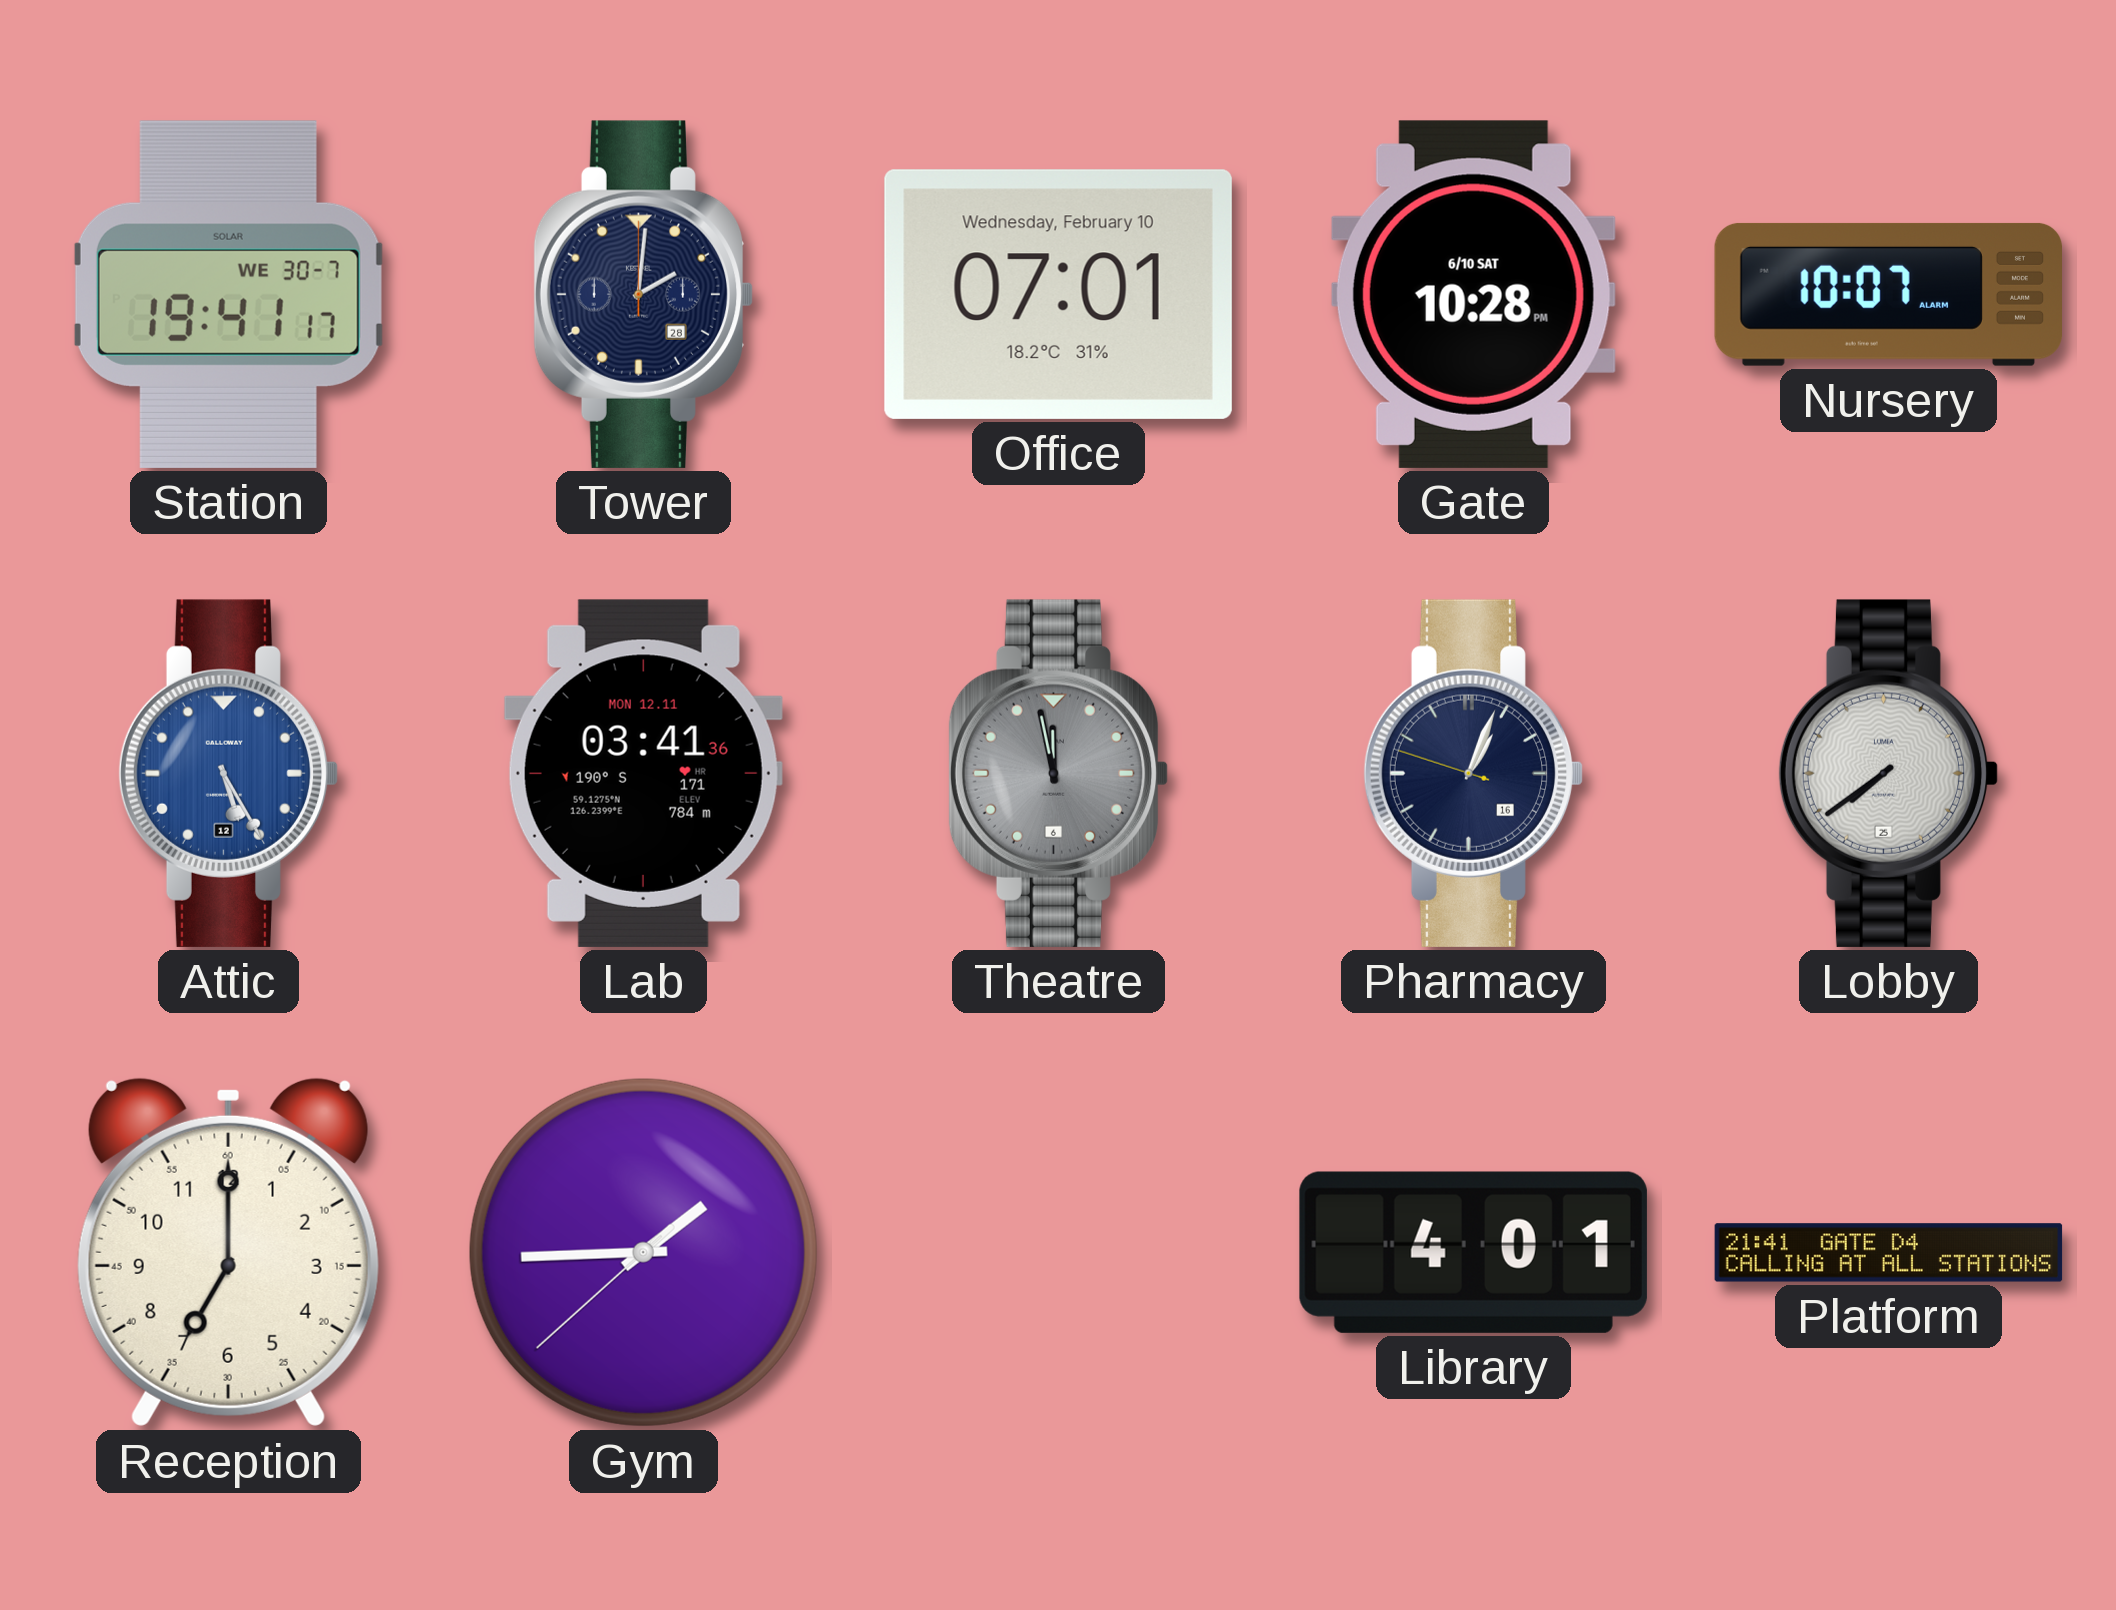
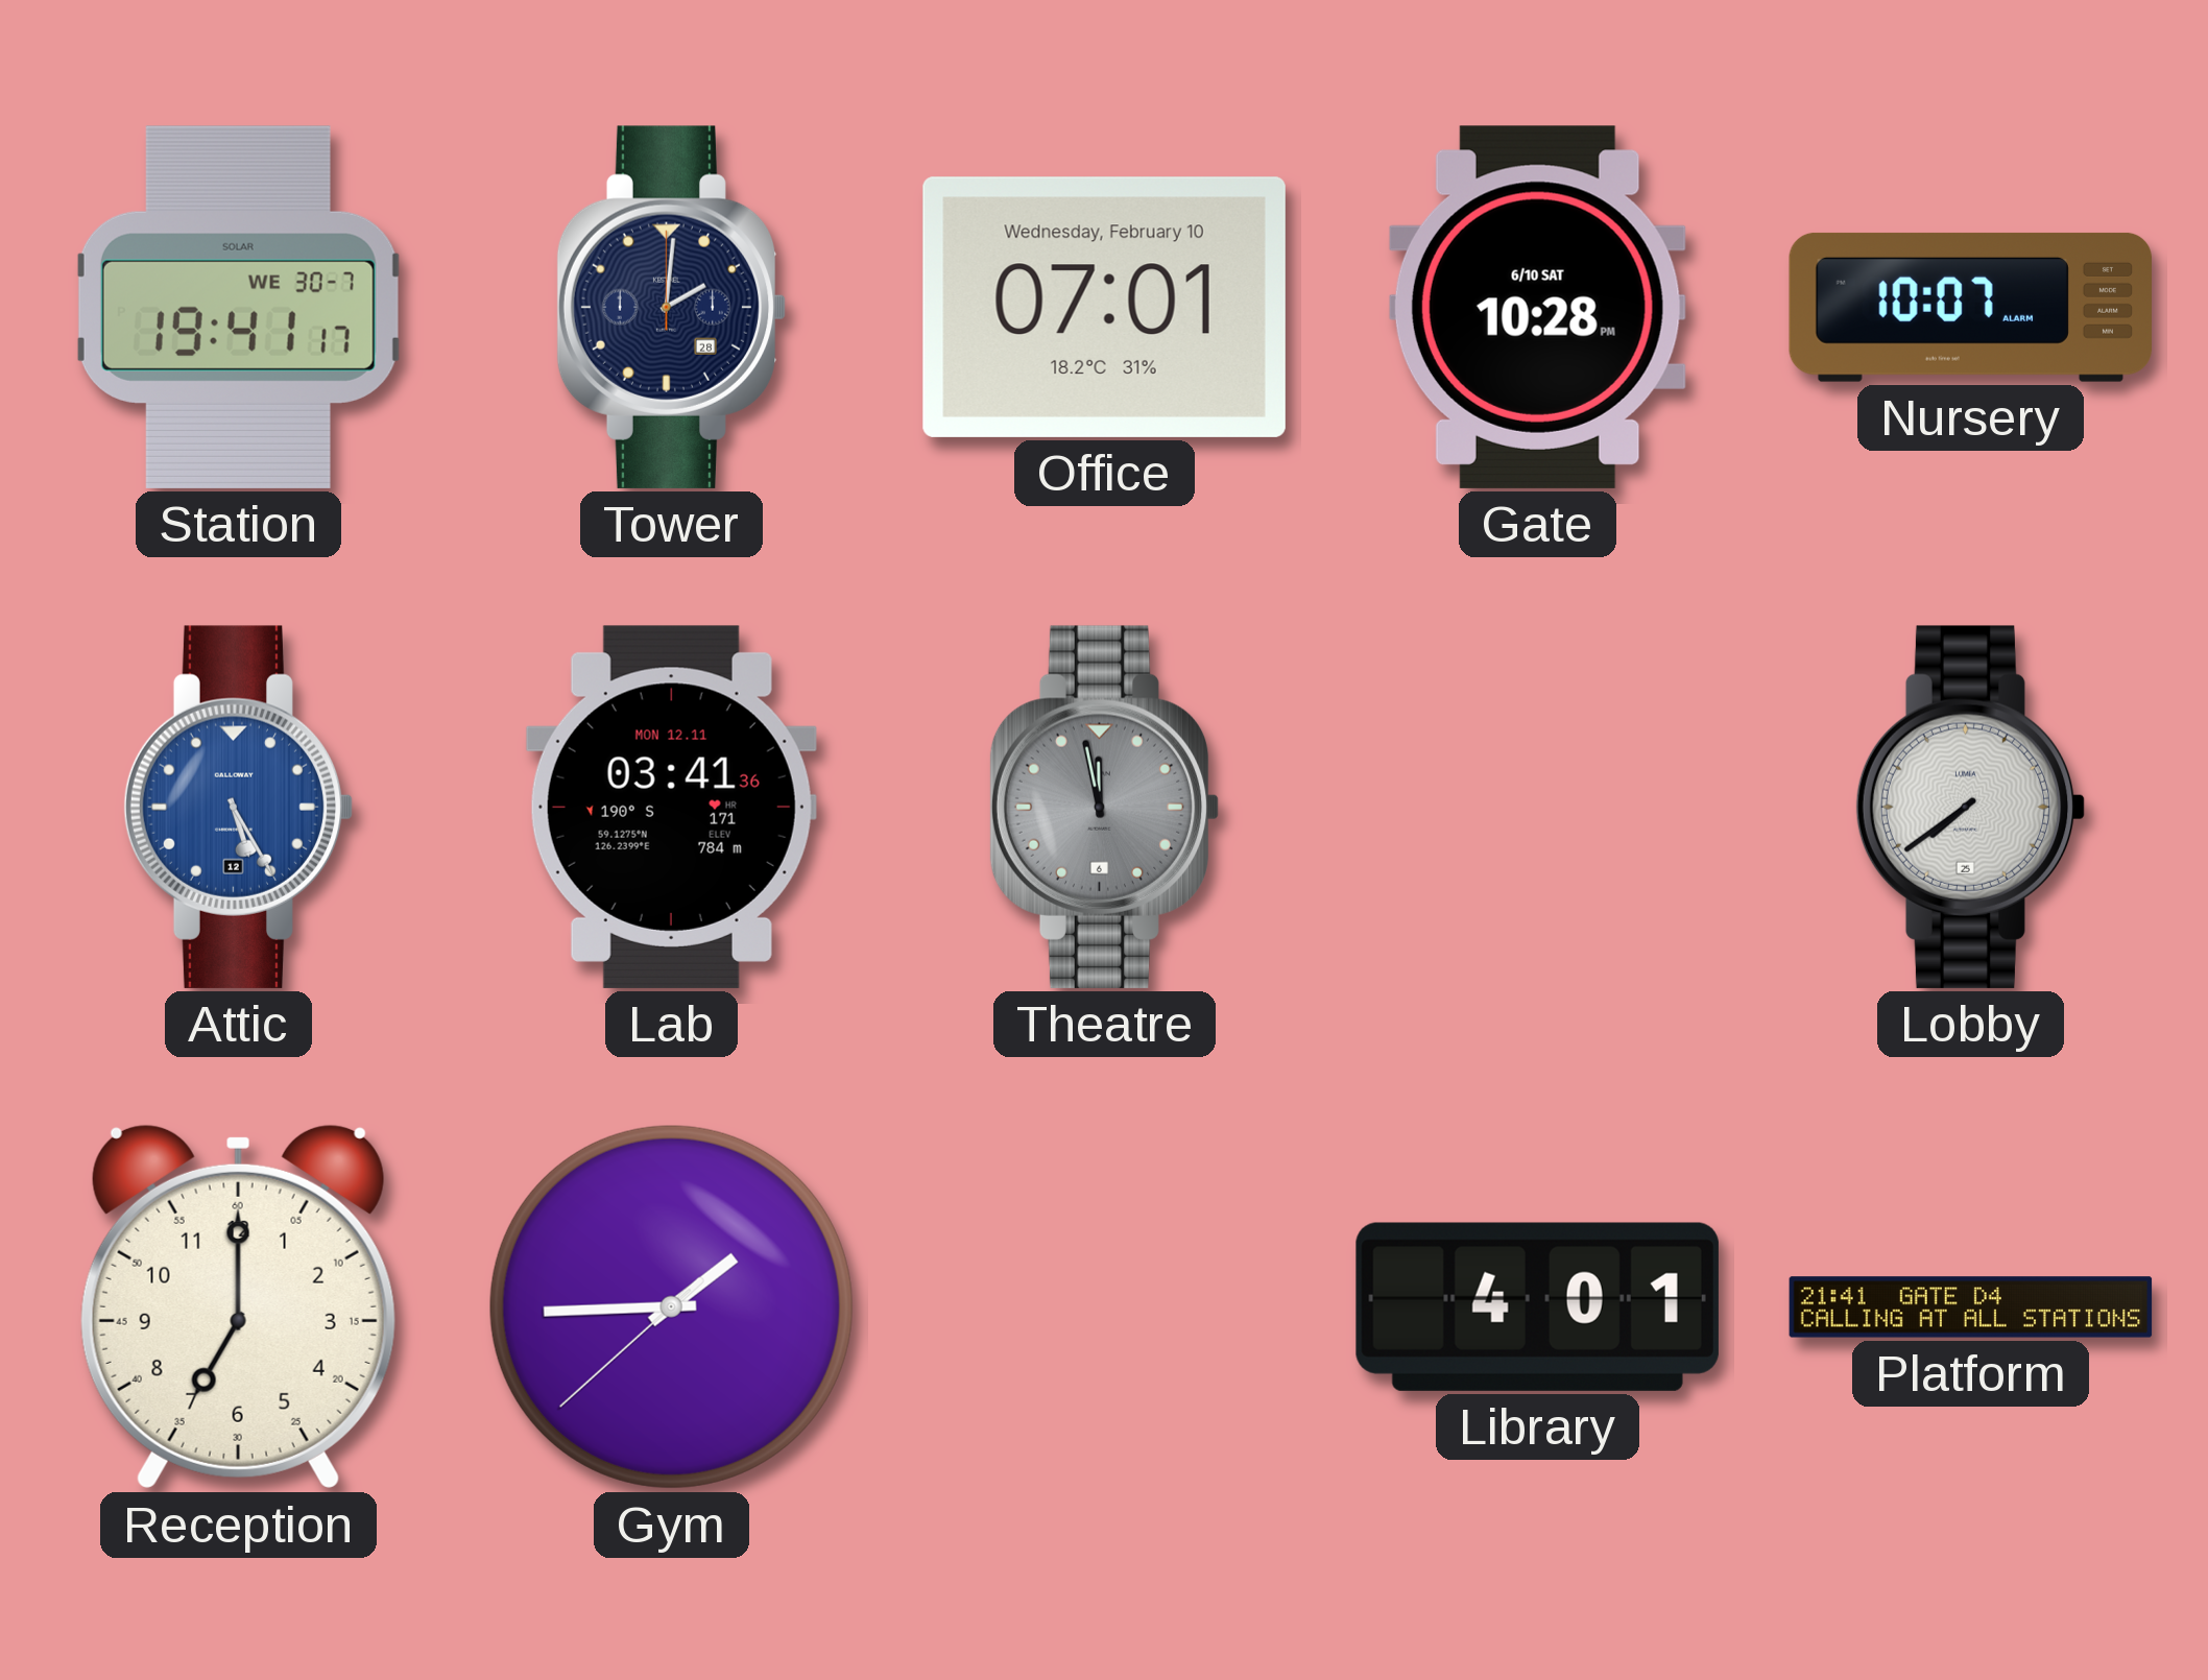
Pharmacy: 1:03 -> none (1474, 773)
